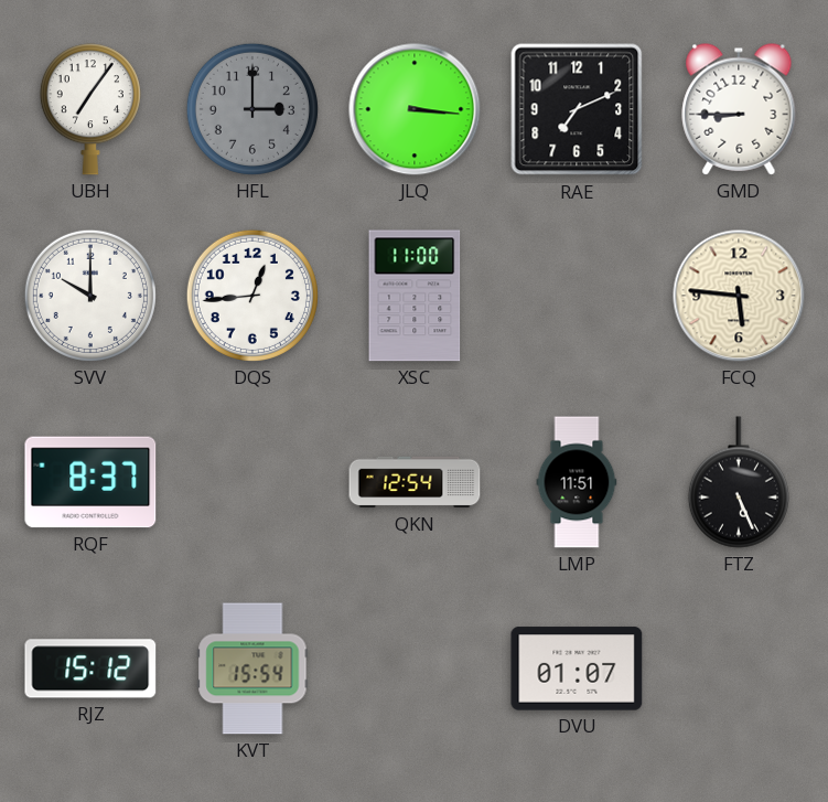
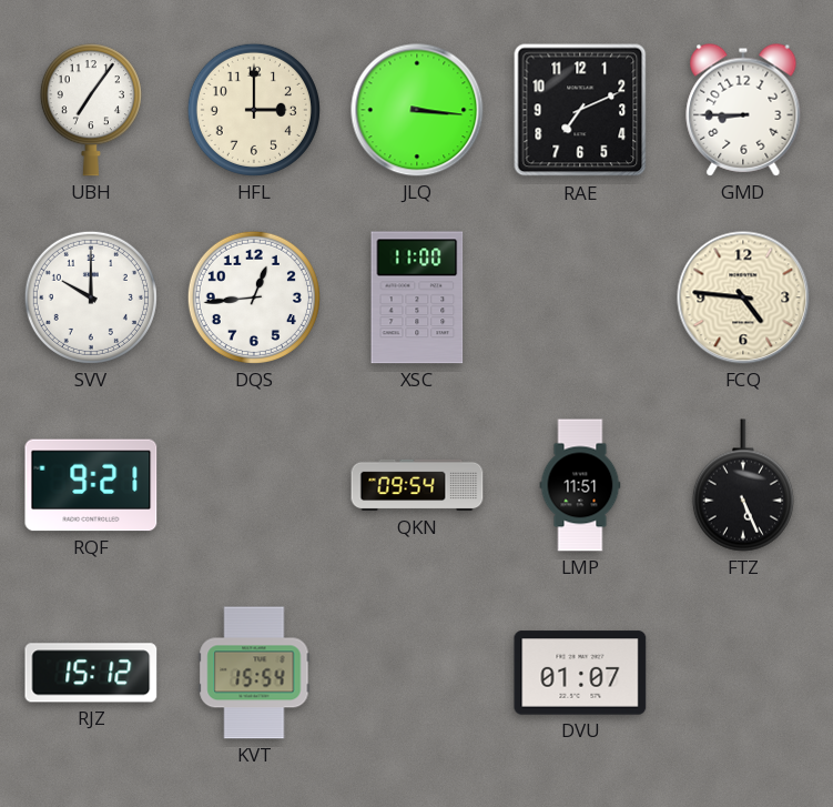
HFL dial: grey -> cream (254, 110)
FCQ: 5:46 -> 4:46 (743, 297)
RQF: 8:37 -> 9:21 (91, 485)
QKN: 12:54 -> 09:54 (417, 485)
